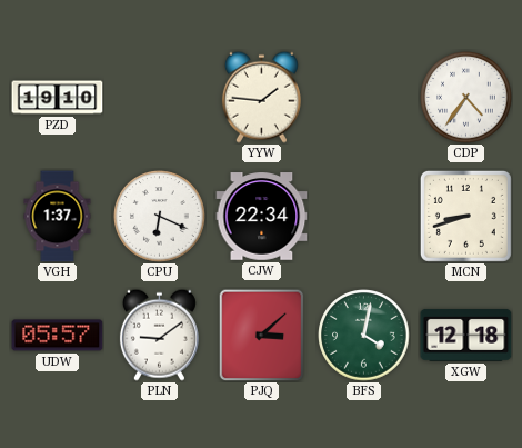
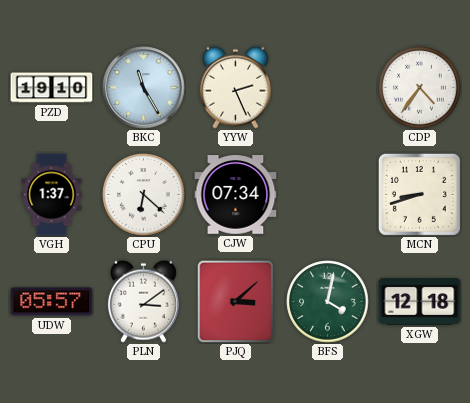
BKC: none -> 11:25 (144, 88)
YYW: 1:46 -> 2:26 (235, 87)
CPU: 6:19 -> 6:22 (144, 195)
CJW: 22:34 -> 07:34 (236, 195)
PLN: 9:09 -> 3:09 (143, 301)
